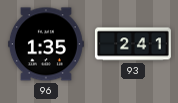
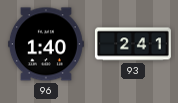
96: 1:35 -> 1:40 (46, 44)
